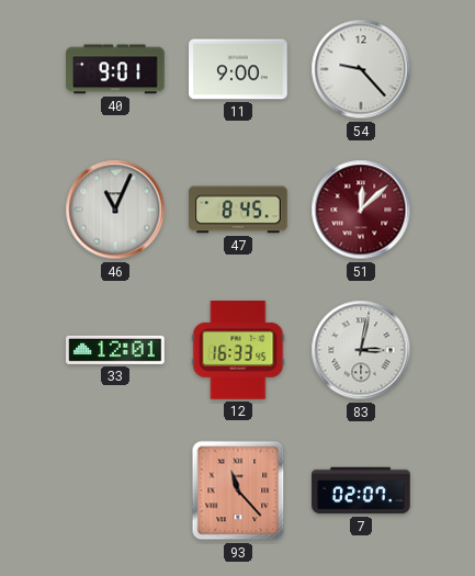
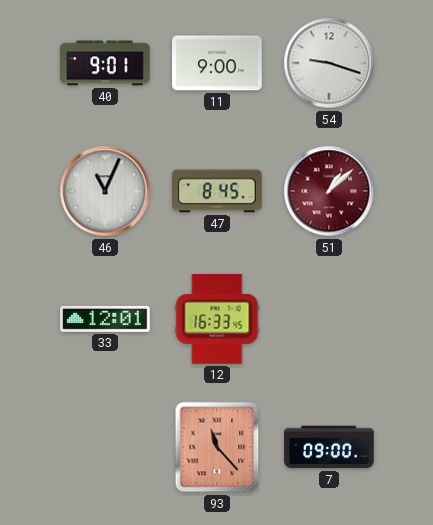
54: 9:23 -> 9:18 (329, 63)
51: 12:08 -> 1:08 (329, 191)
83: 3:02 -> none (361, 350)
7: 02:07 -> 09:00 (329, 447)
